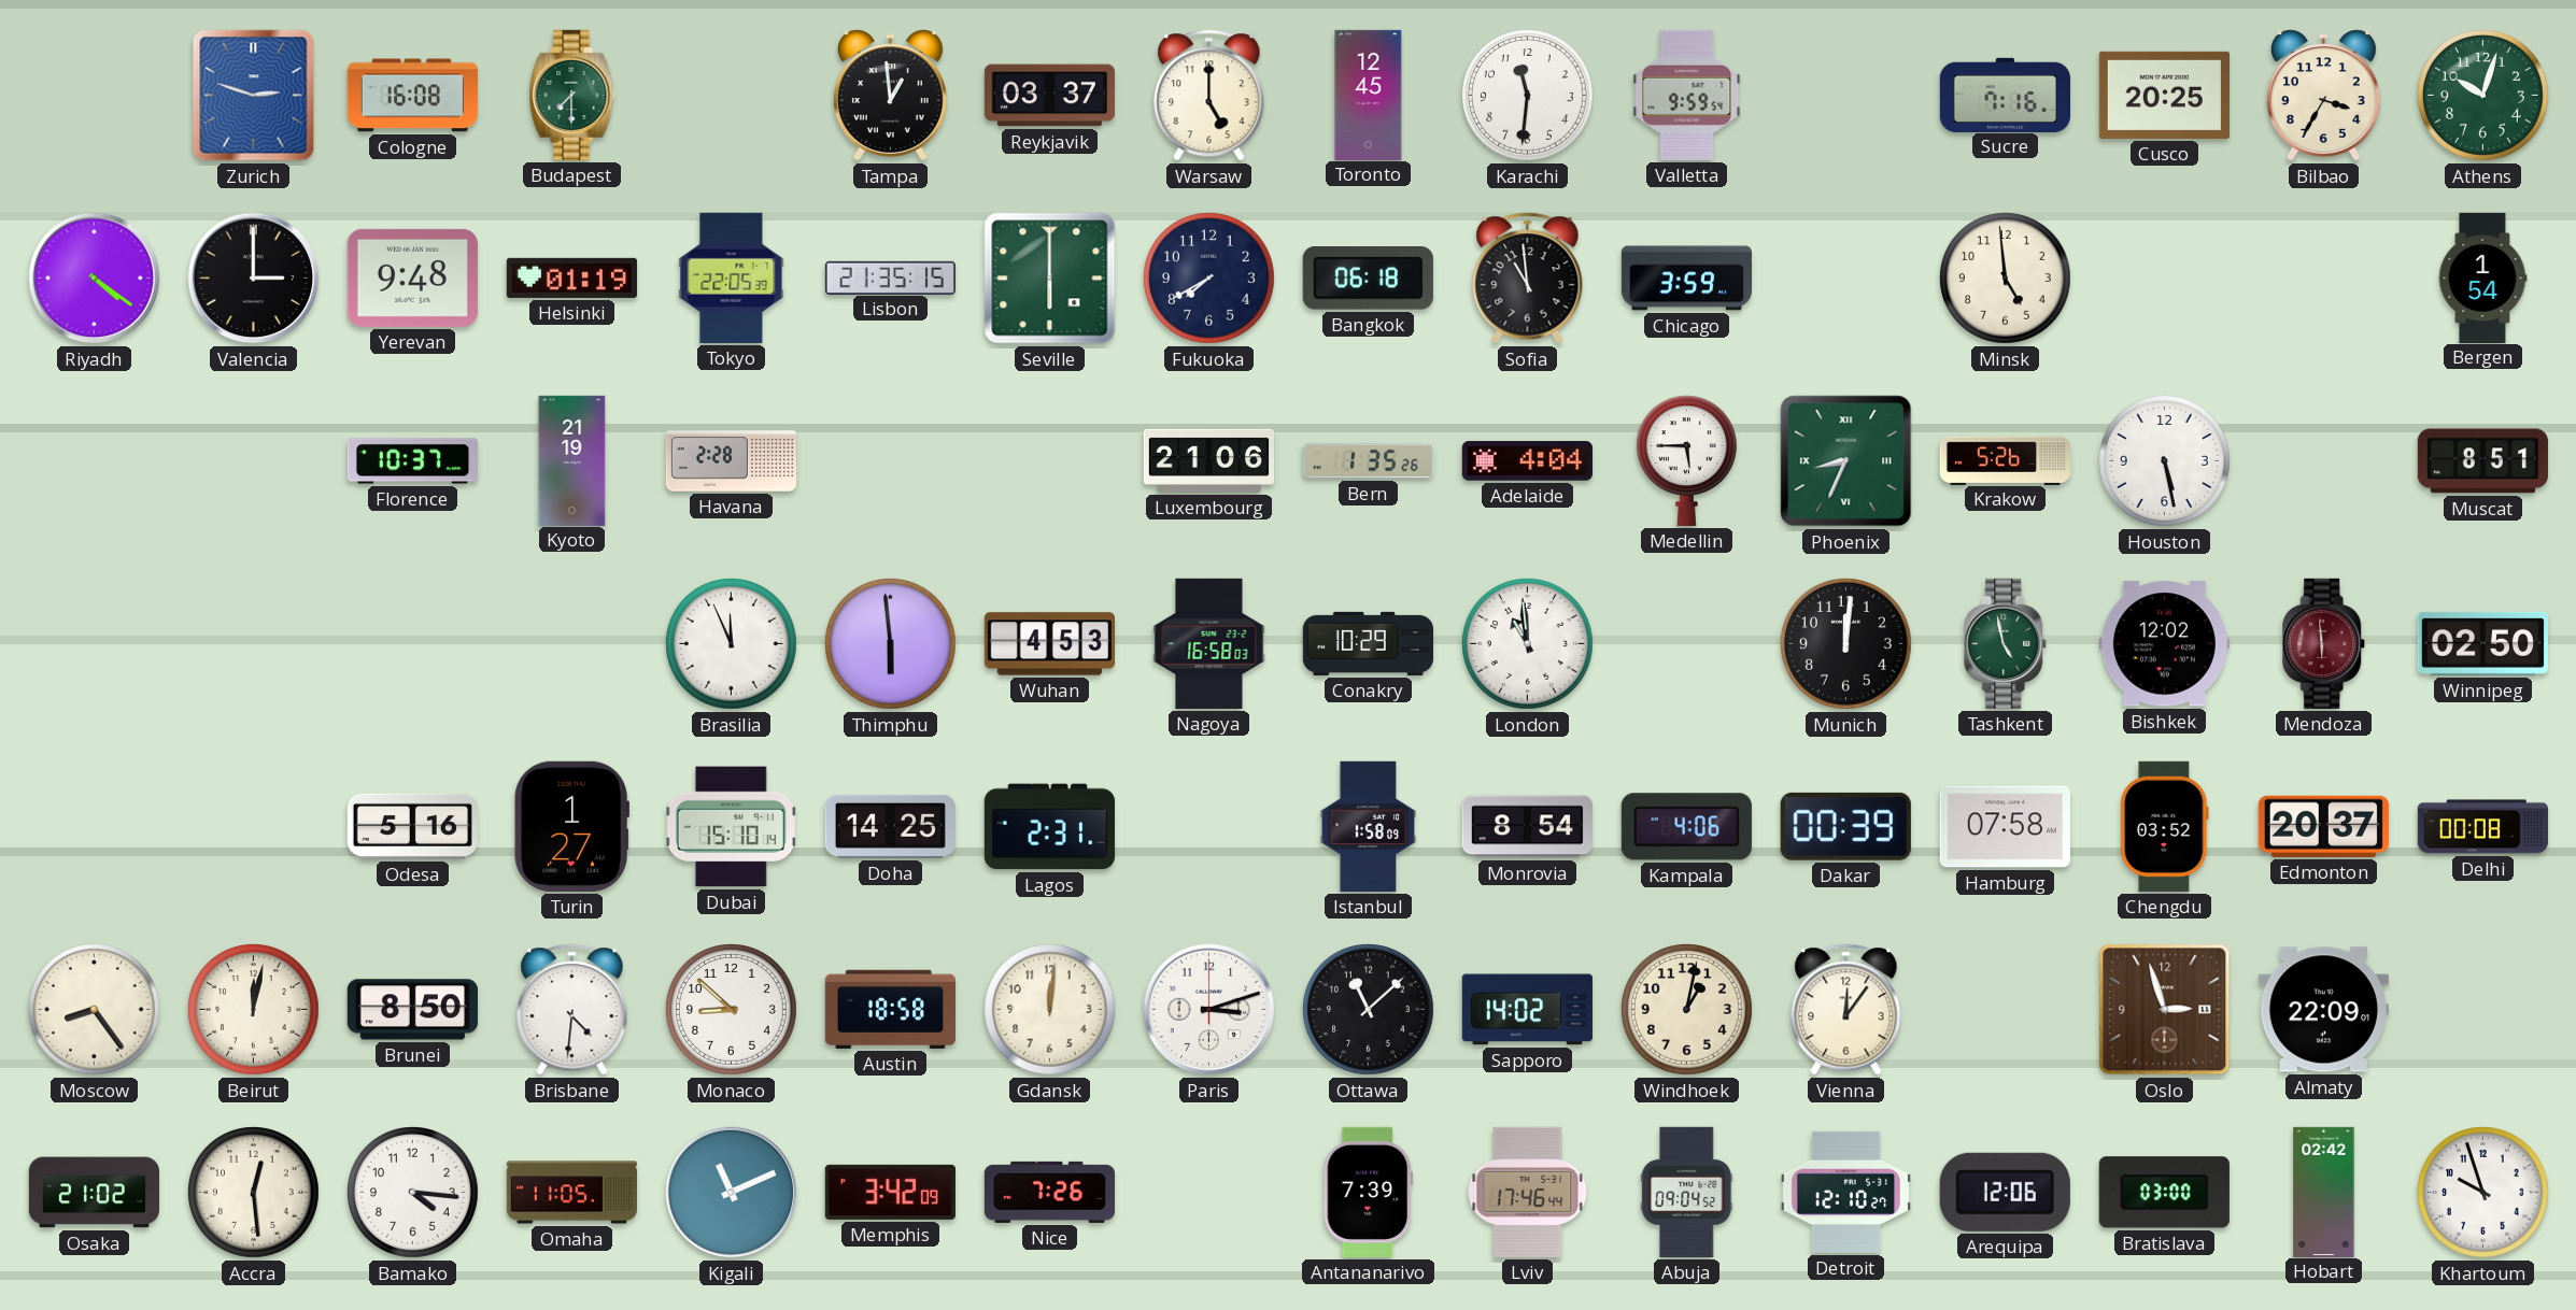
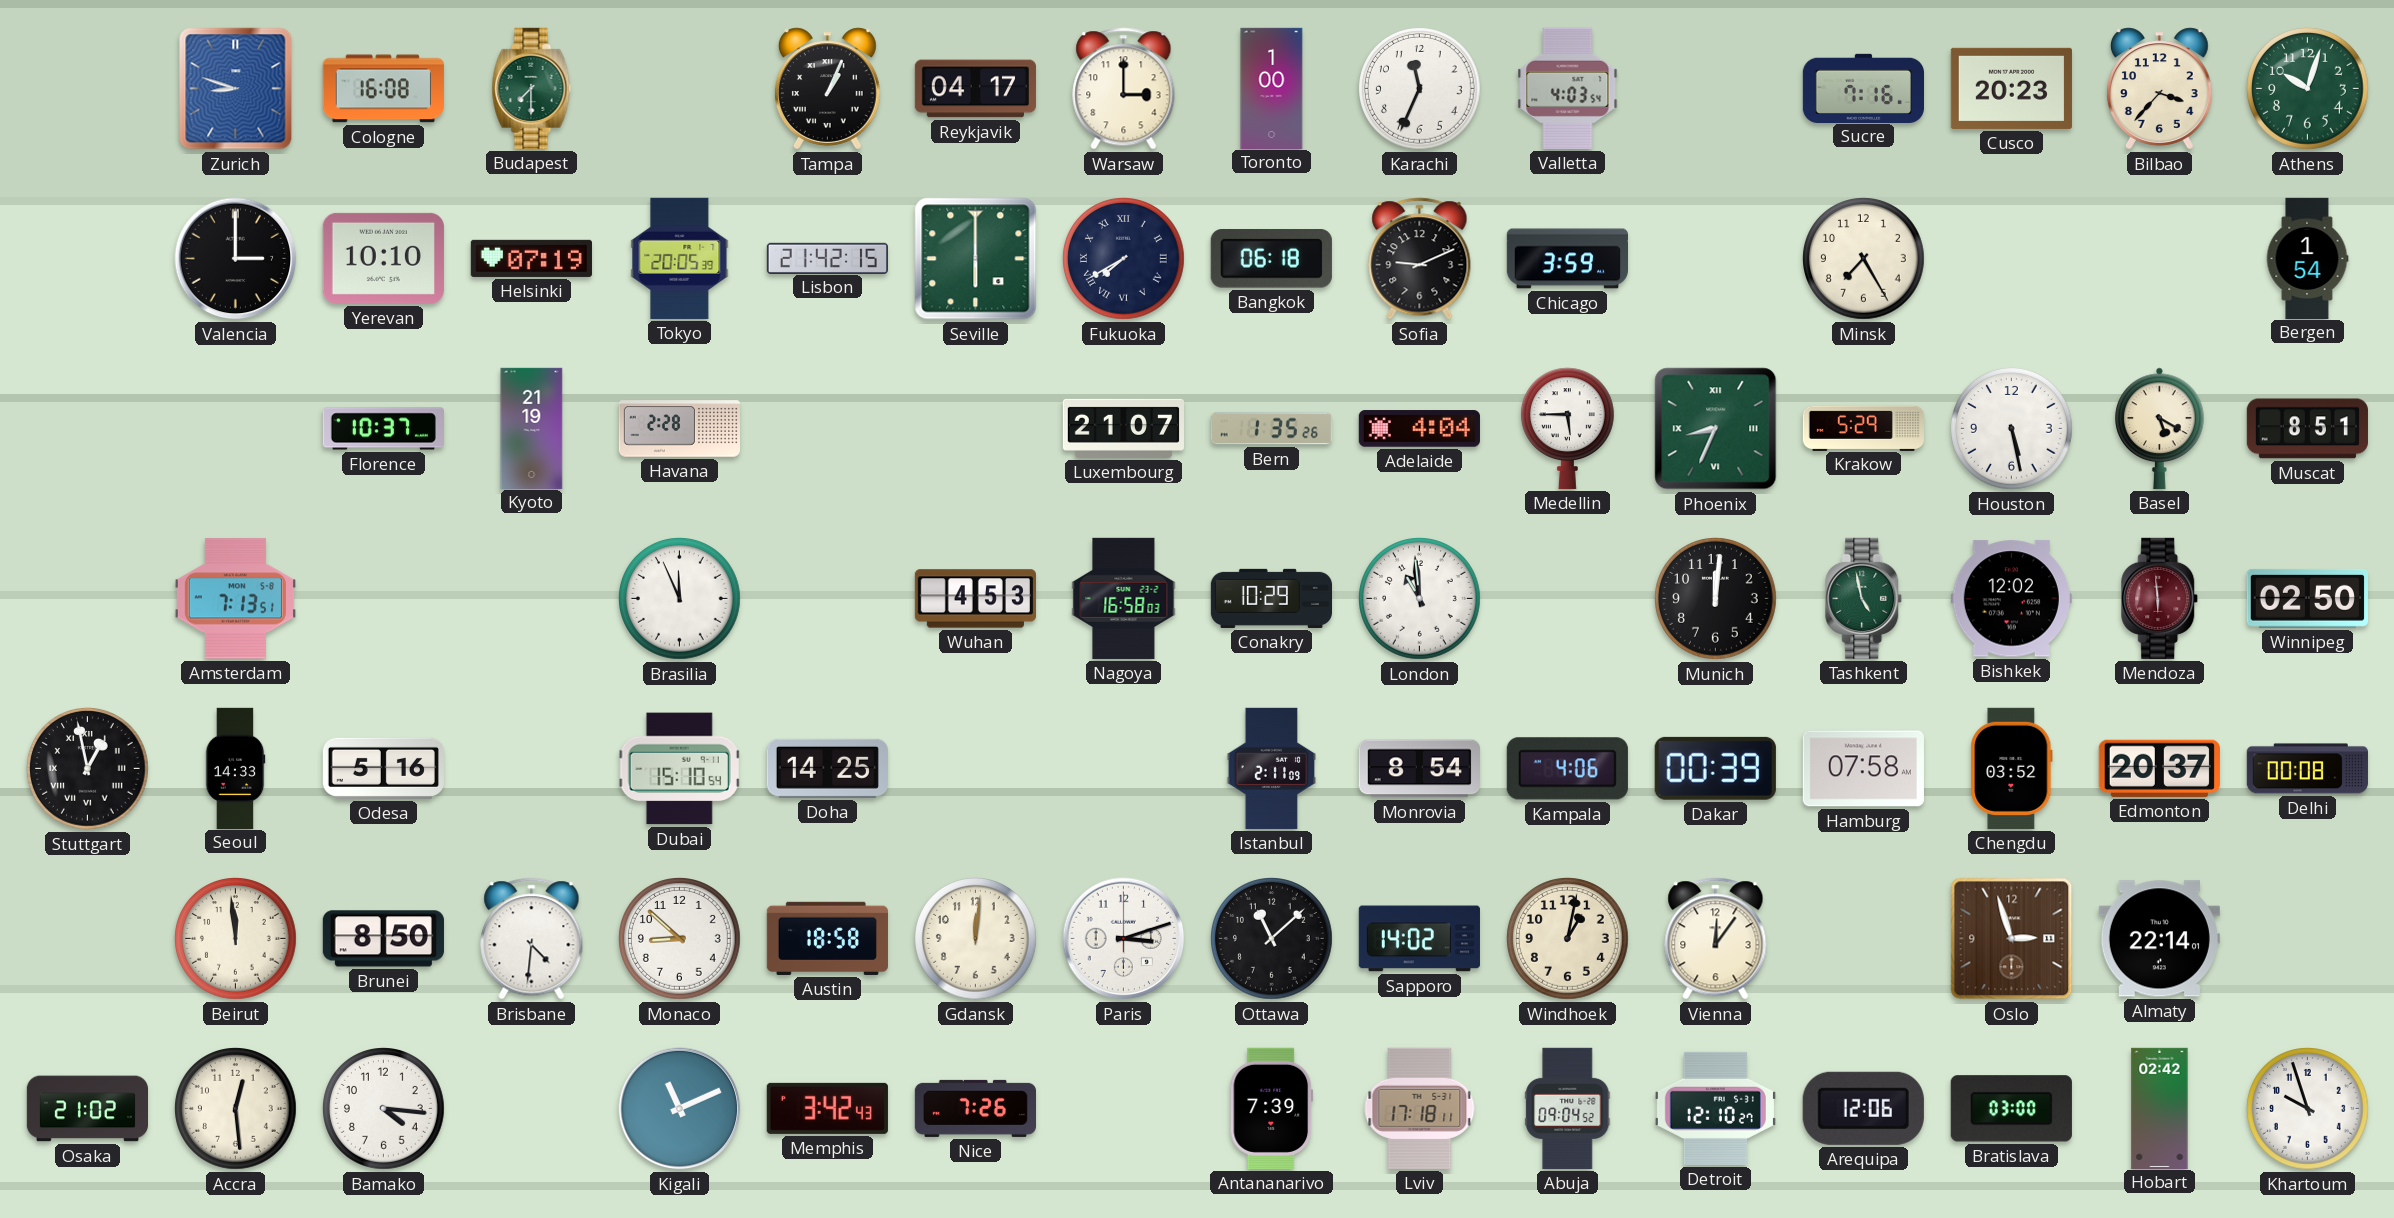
Zurich: 2:48 -> 8:48 (236, 89)
Tampa: 12:59 -> 1:04 (827, 89)
Reykjavik: 03:37 -> 04:17 (975, 89)
Warsaw: 5:00 -> 3:00 (1124, 89)
Toronto: 12:45 -> 1:00 (1272, 88)
Karachi: 11:31 -> 11:34 (1420, 89)
Valletta: 9:59 -> 4:03 (1568, 88)
Cusco: 20:25 -> 20:23 (2011, 88)
Bilbao: 3:35 -> 3:37 (2159, 89)
Riyadh: 4:21 -> none (95, 279)
Yerevan: 9:48 -> 10:10 (383, 258)
Helsinki: 01:19 -> 07:19 (531, 258)
Tokyo: 22:05 -> 20:05 (680, 258)
Lisbon: 21:35 -> 21:42 (827, 258)
Fukuoka numerals: Arabic -> Roman (1124, 259)
Sofia: 10:59 -> 9:11 (1420, 259)
Minsk: 4:59 -> 7:25 (1864, 259)
Luxembourg: 21:06 -> 21:07 (1123, 428)
Krakow: 5:26 -> 5:29 (1863, 428)
Basel: none -> 5:20 (2160, 428)
Amsterdam: none -> 7:13 (235, 599)
Thimphu: 5:59 -> none (891, 644)
Stuttgart: none -> 12:58 (88, 769)
Seoul: none -> 14:33 (235, 768)
Turin: 1:27 -> none (571, 826)
Dubai: 15:10:14 -> 15:10:54 (680, 769)
Lagos: 2:31 -> none (1049, 827)
Istanbul: 1:58 -> 2:11 (1272, 768)
Moscow: 8:24 -> none (95, 1010)
Beirut: 12:02 -> 11:59 (236, 939)
Almaty: 22:09 -> 22:14 (2159, 939)
Omaha: 11:05 -> none (571, 1193)
Memphis: 3:42:09 -> 3:42:43 (827, 1108)
Lviv: 17:46 -> 17:18 (1420, 1108)
